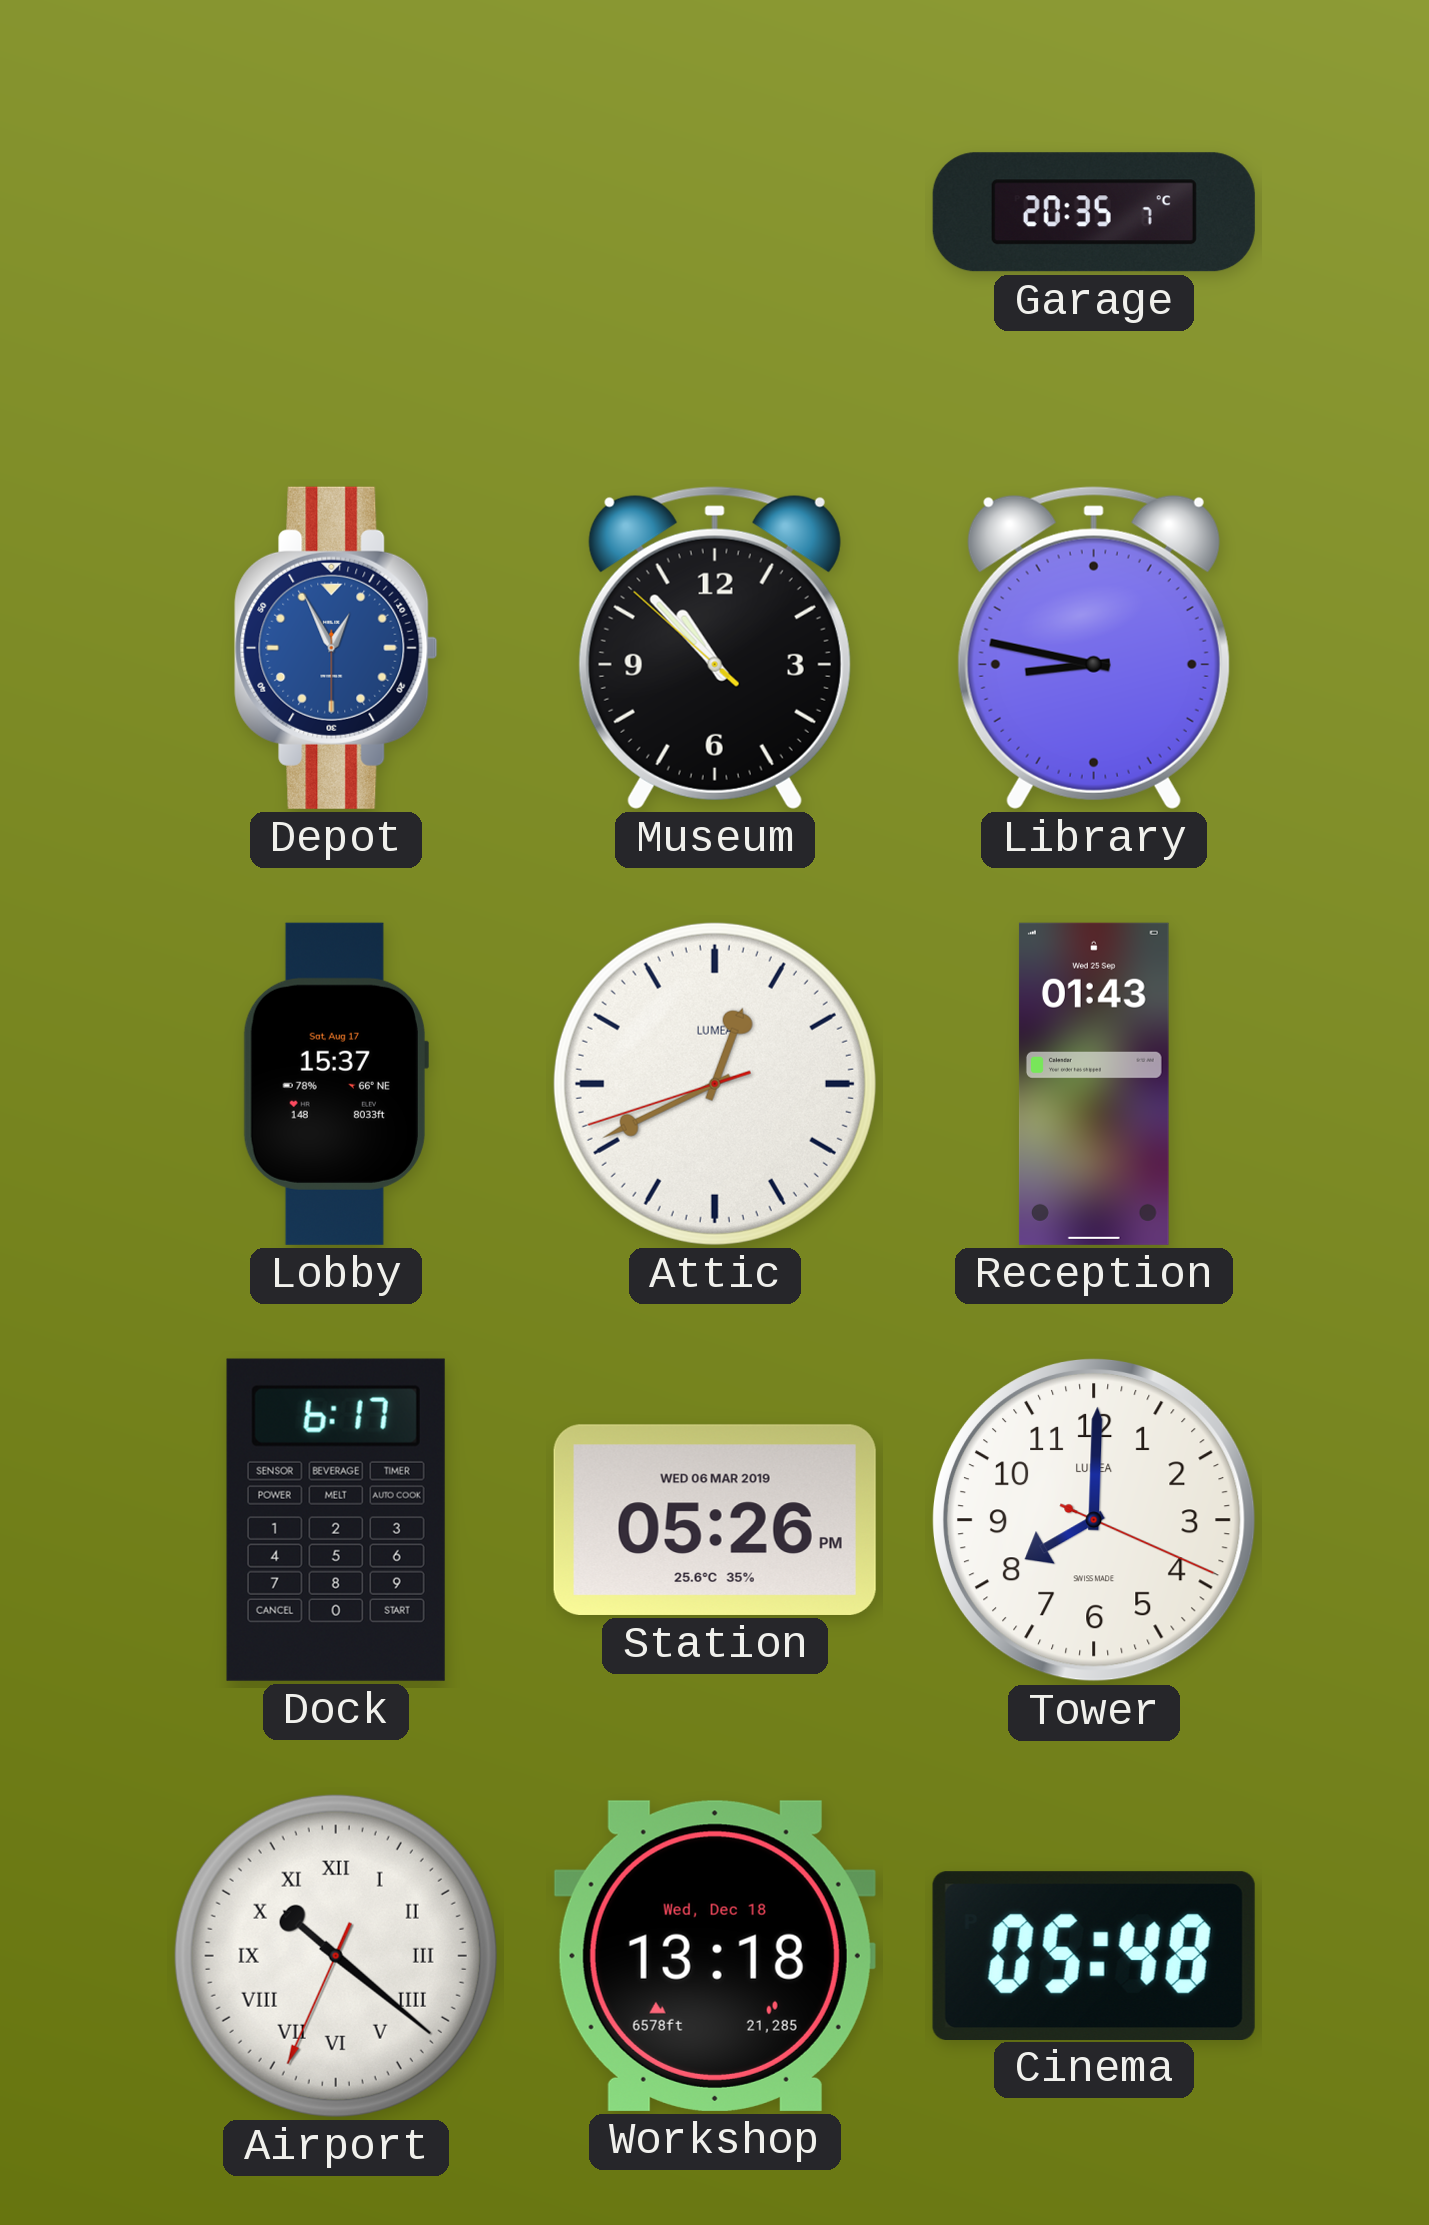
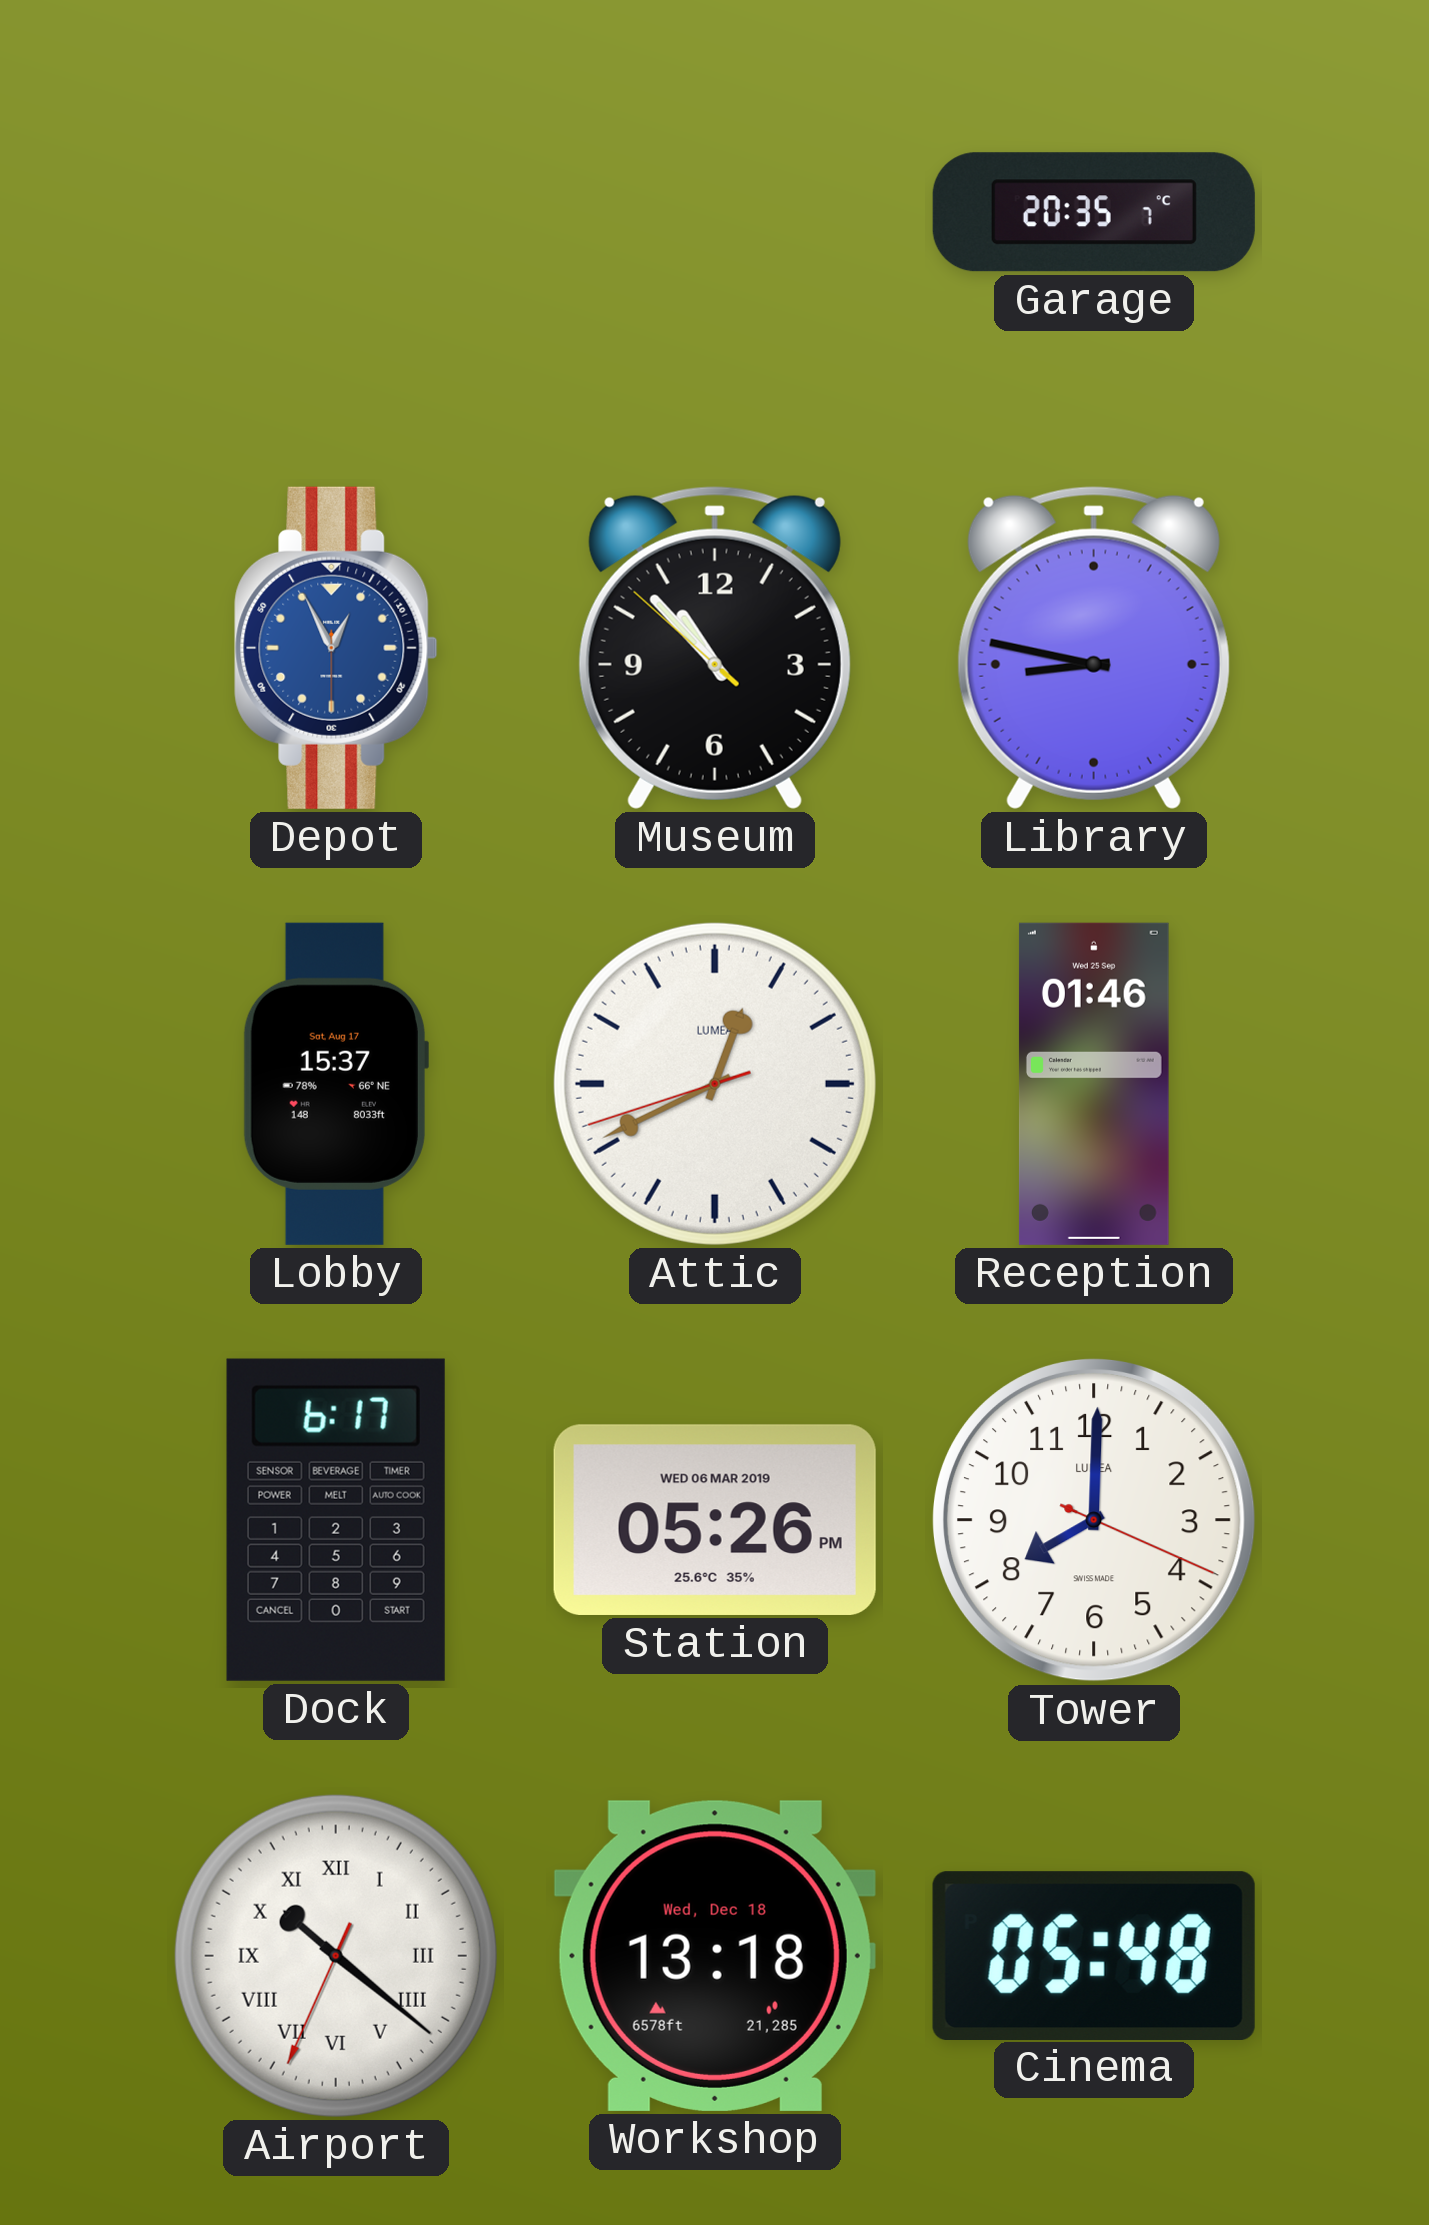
Reception: 01:43 -> 01:46 (1094, 1084)
